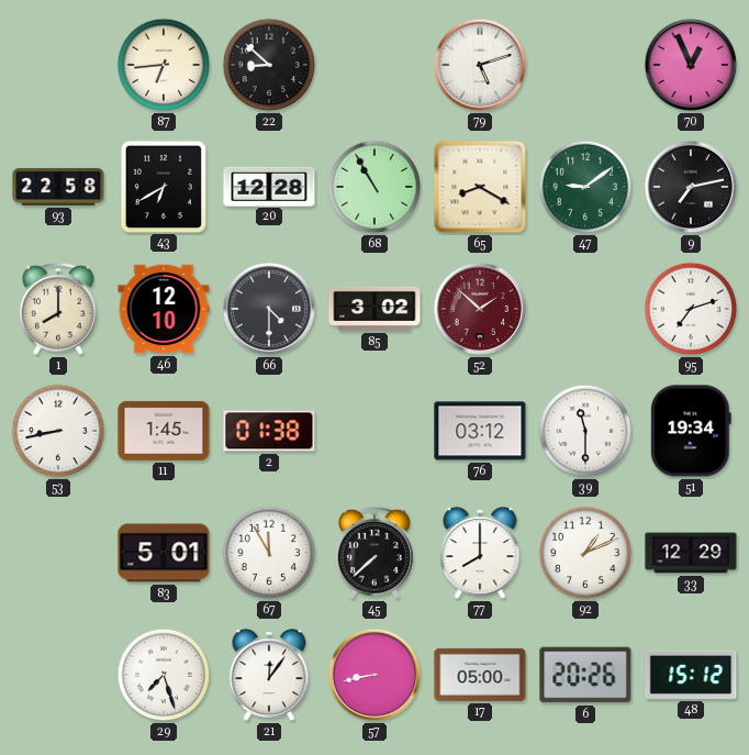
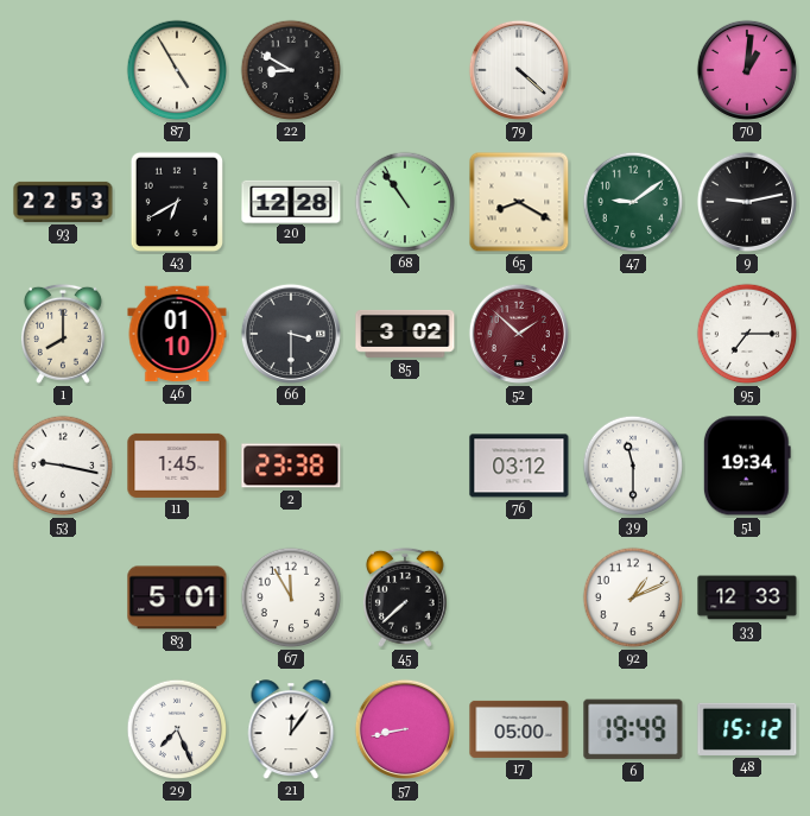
87: 6:44 -> 4:55 (177, 70)
22: 8:52 -> 8:50 (291, 70)
79: 5:12 -> 4:22 (519, 70)
70: 12:56 -> 1:01 (747, 70)
93: 22:58 -> 22:53 (63, 202)
68: 10:55 -> 10:54 (405, 202)
9: 7:13 -> 9:13 (747, 202)
46: 12:10 -> 01:10 (177, 334)
66: 4:30 -> 3:30 (291, 334)
95: 7:12 -> 7:15 (747, 334)
53: 8:43 -> 9:17 (63, 466)
2: 01:38 -> 23:38 (291, 466)
77: 8:00 -> none (480, 553)
33: 12:29 -> 12:33 (747, 597)
29: 7:27 -> 7:26 (177, 729)
6: 20:26 -> 19:49 (633, 729)
